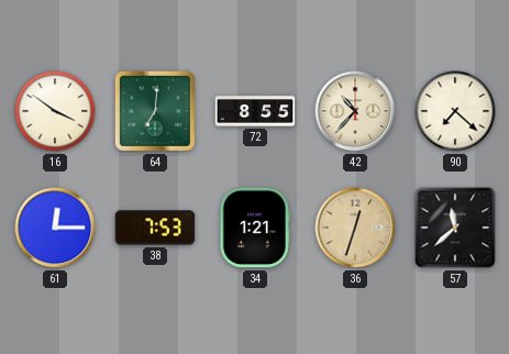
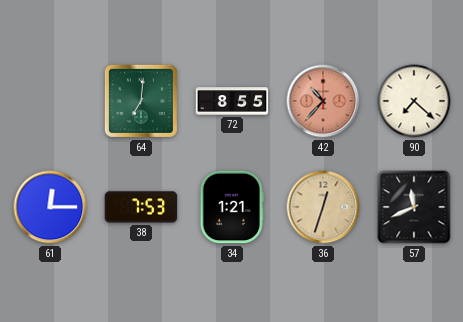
16: 3:51 -> none (55, 111)
42 dial: cream -> salmon (323, 101)
57: 11:38 -> 11:41 (414, 207)
